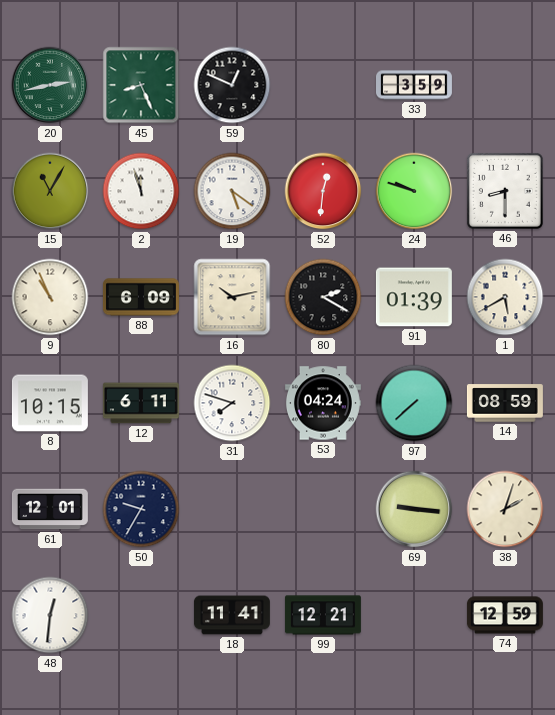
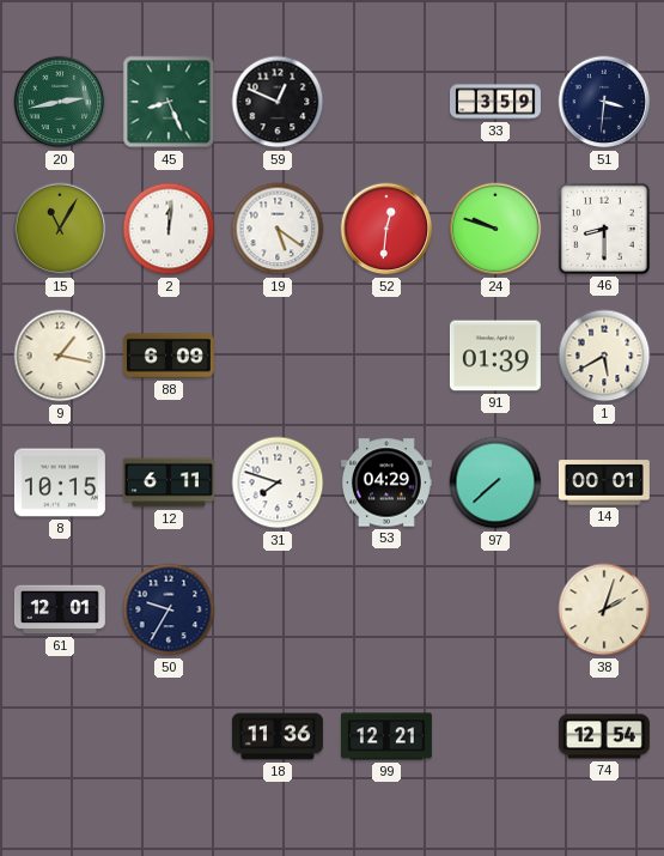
51: none -> 3:31 (604, 102)
2: 11:57 -> 12:01 (169, 229)
9: 10:56 -> 1:17 (60, 356)
16: 10:13 -> none (232, 297)
80: 2:20 -> none (323, 297)
53: 04:24 -> 04:29 (386, 482)
14: 08:59 -> 00:01 (604, 482)
69: 9:16 -> none (414, 509)
48: 12:31 -> none (50, 615)
18: 11:41 -> 11:36 (278, 736)
74: 12:59 -> 12:54 (604, 736)
